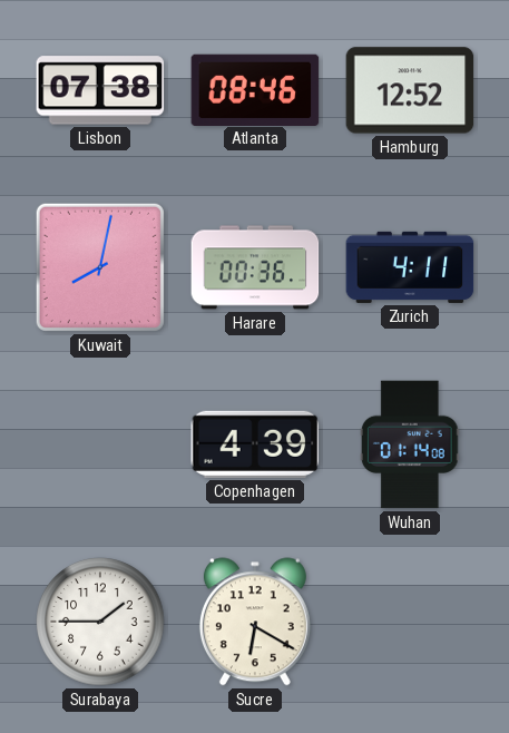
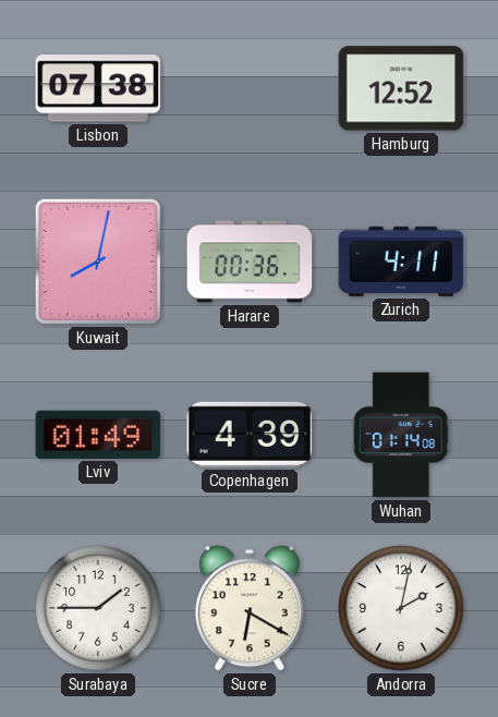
Atlanta: 08:46 -> none (255, 89)
Lviv: none -> 01:49 (98, 435)
Andorra: none -> 2:02 (401, 608)
